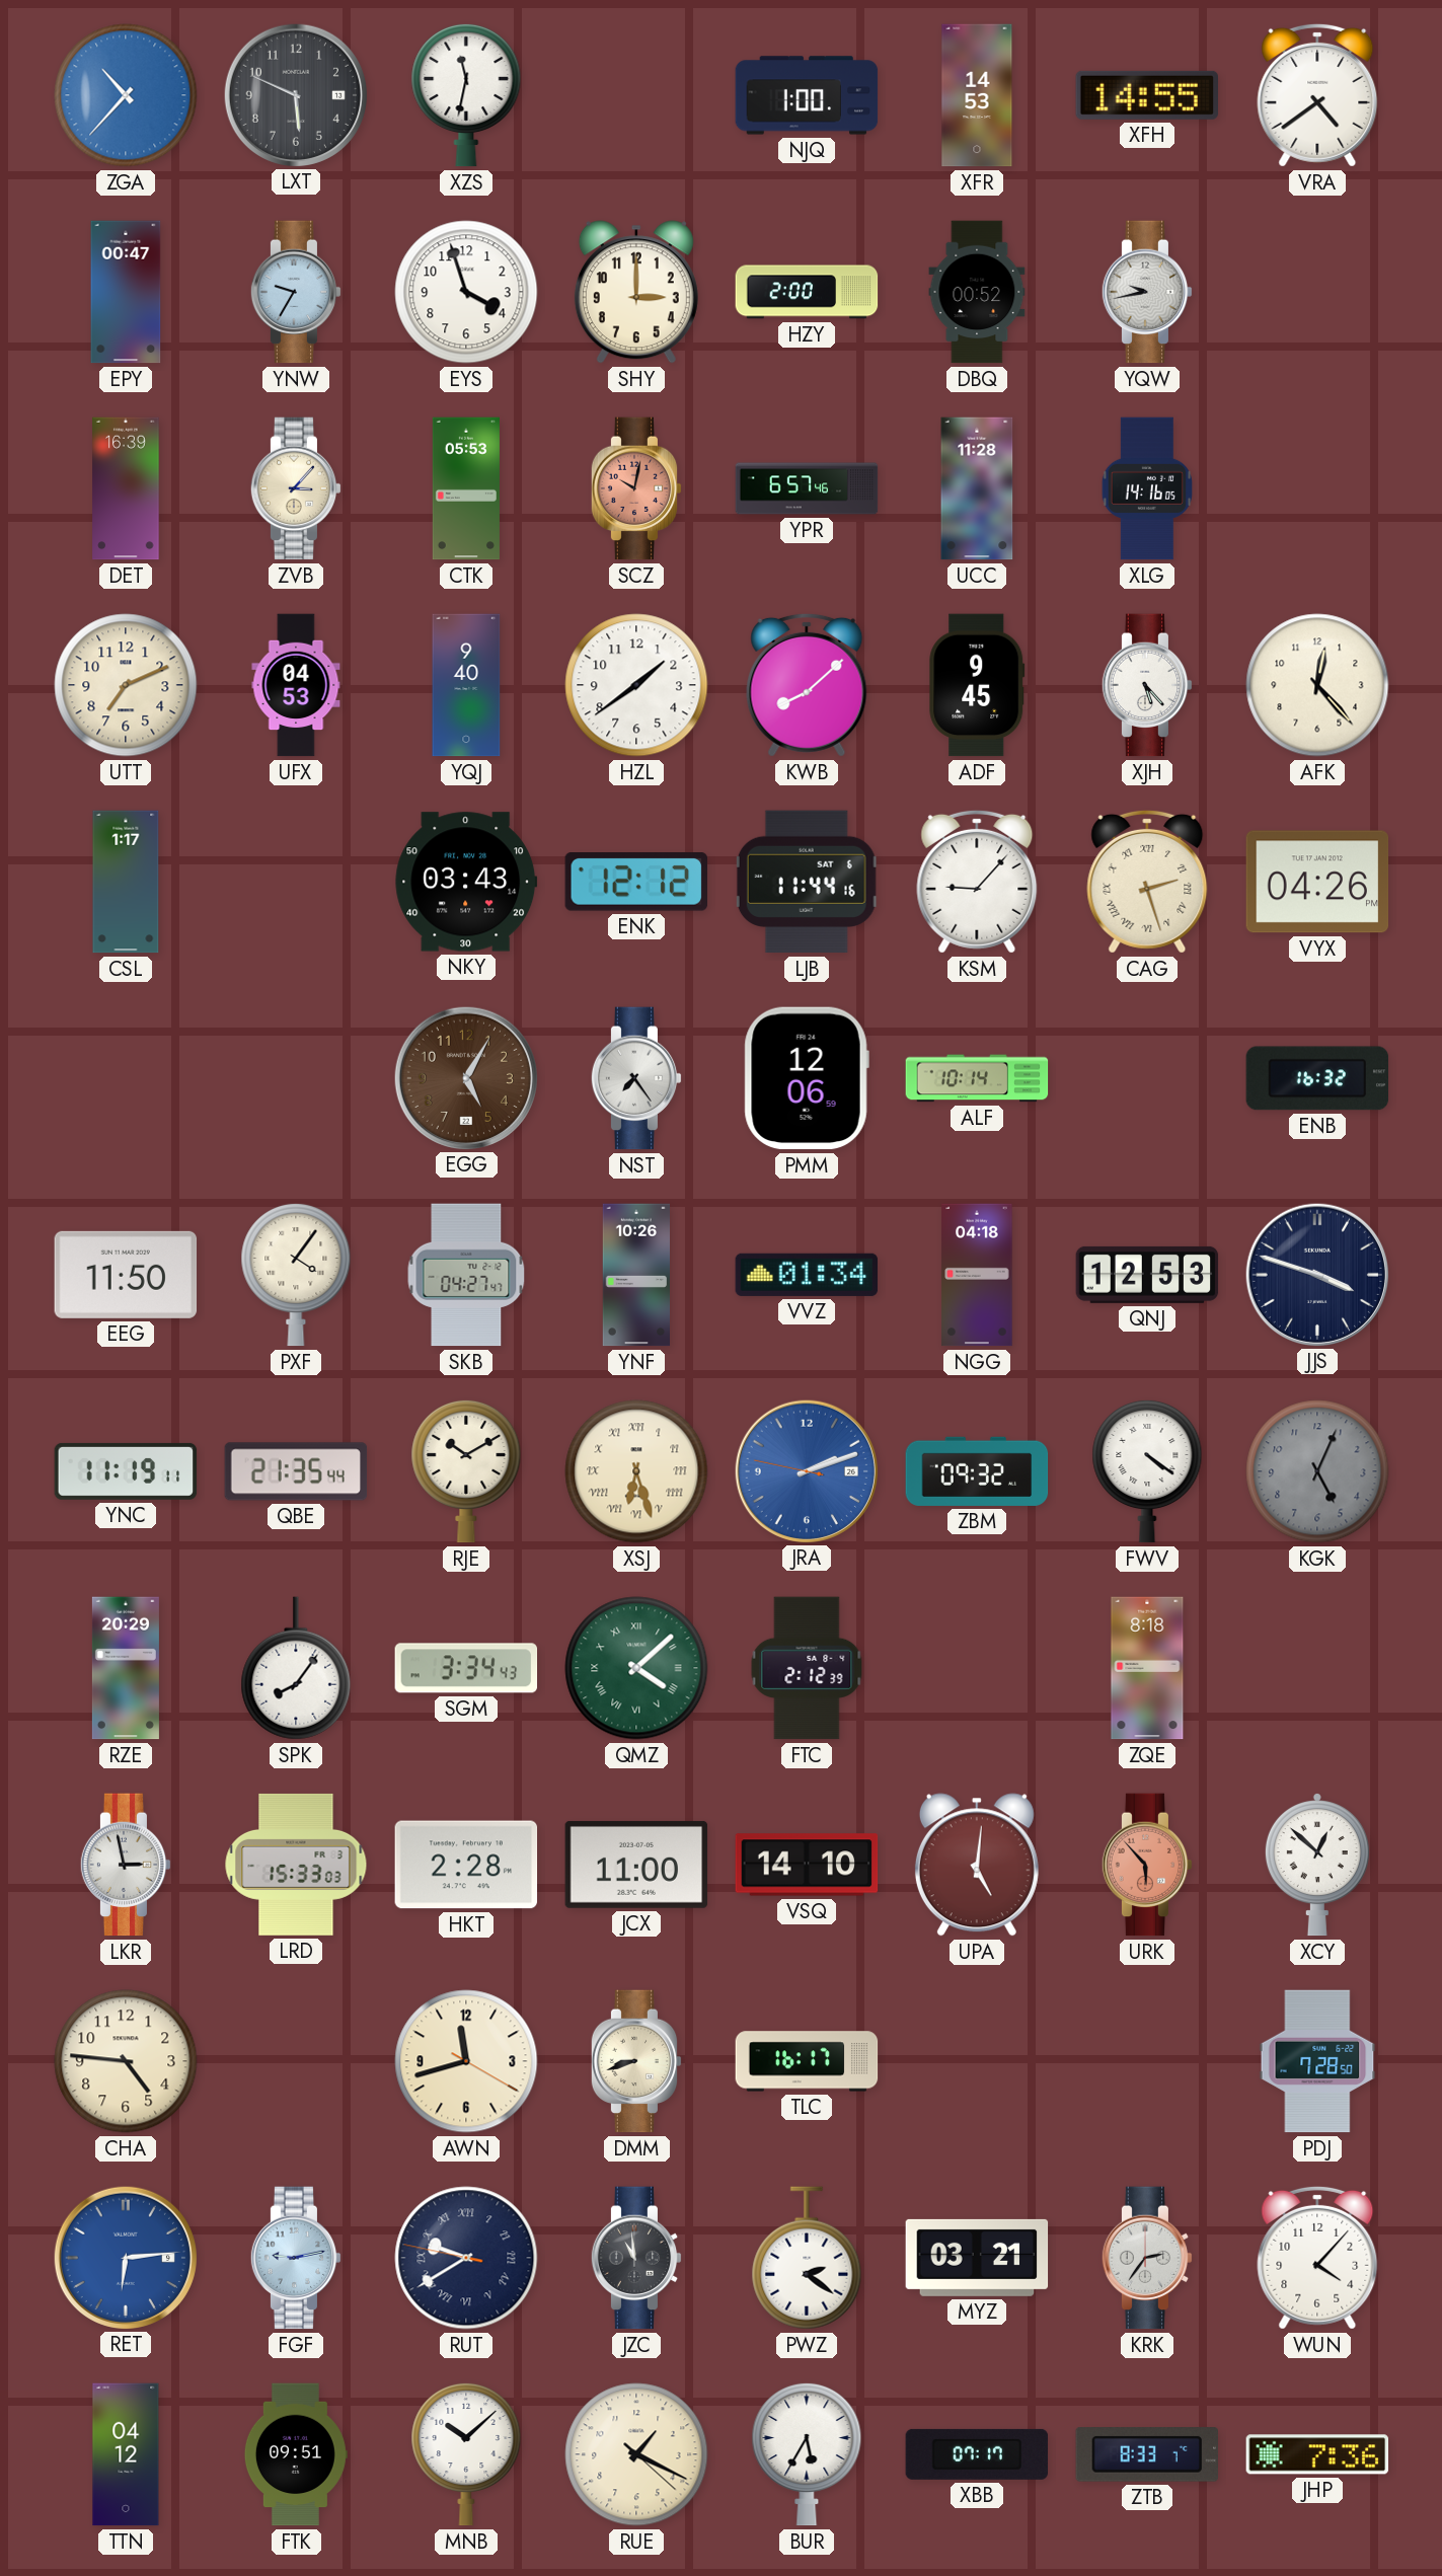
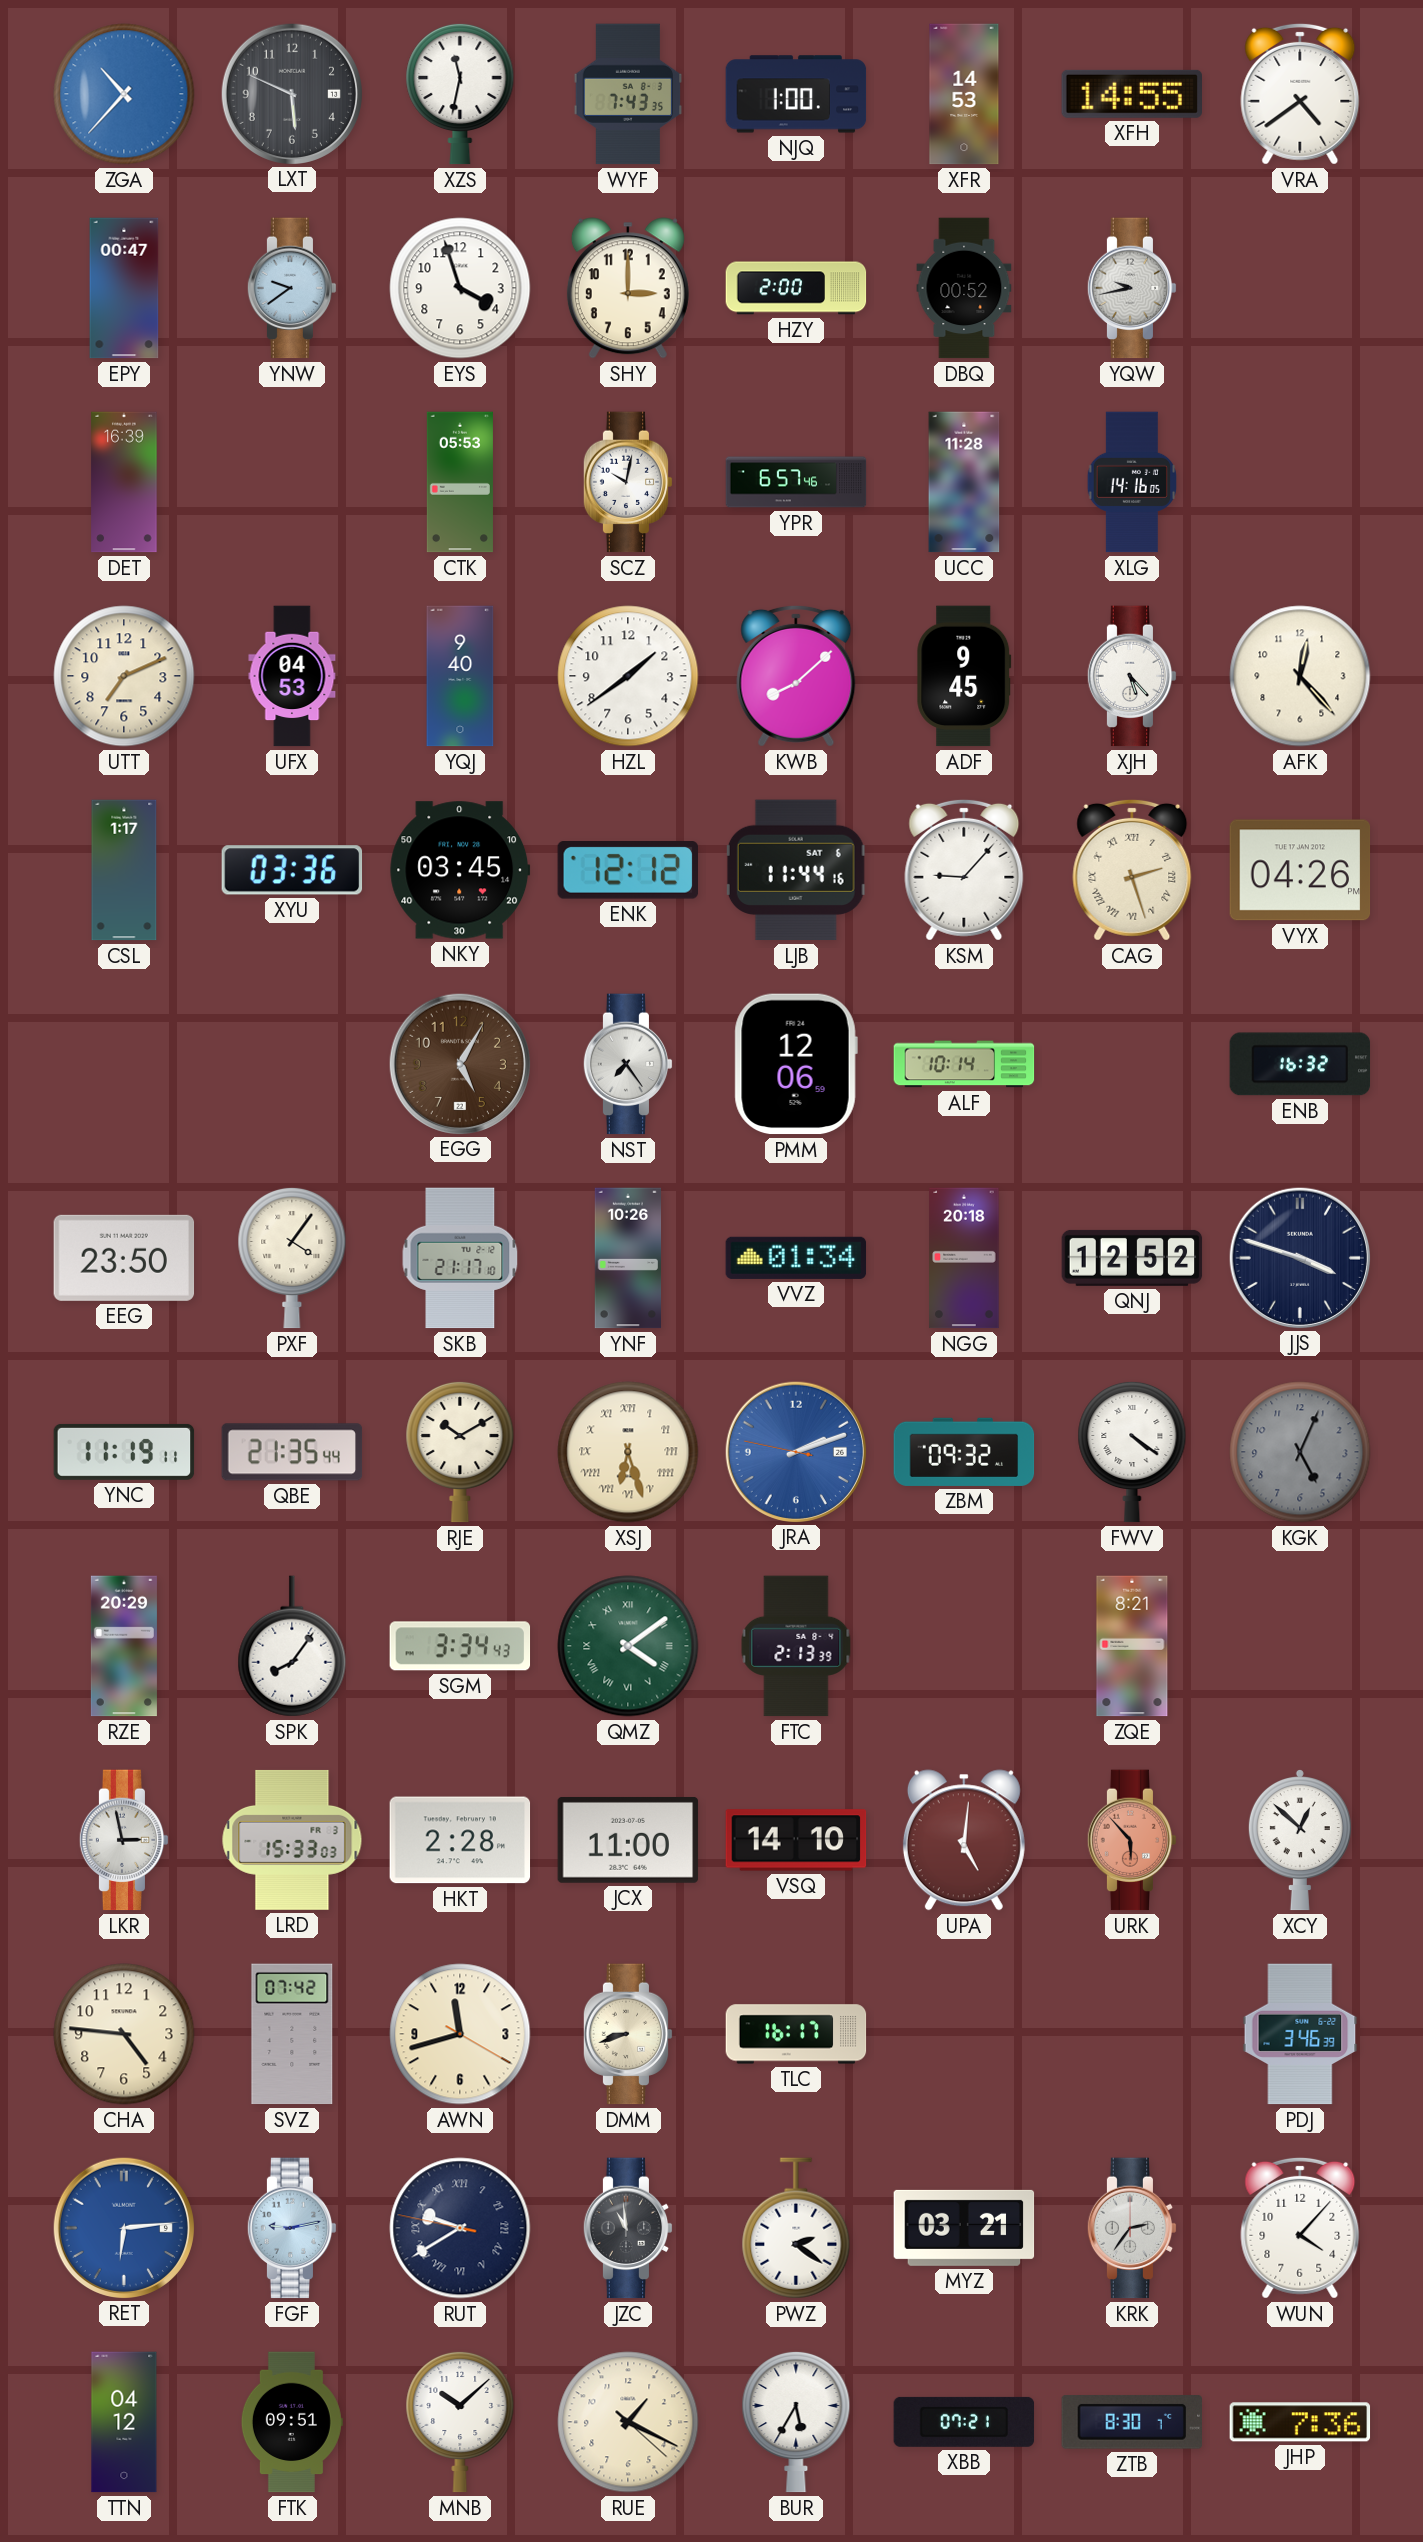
WYF: none -> 7:43 (628, 94)
YNW: 9:35 -> 9:39 (292, 288)
ZVB: 3:07 -> none (296, 488)
SCZ dial: salmon -> white (628, 482)
XYU: none -> 03:36 (292, 870)
NKY: 03:43 -> 03:45 (460, 870)
EEG: 11:50 -> 23:50 (124, 1258)
SKB: 04:27 -> 21:17 (460, 1258)
NGG: 04:18 -> 20:18 (964, 1258)
QNJ: 12:53 -> 12:52 (1132, 1258)
QMZ: 4:08 -> 4:09 (628, 1646)
FTC: 2:12 -> 2:13 (796, 1646)
ZQE: 8:18 -> 8:21 (1132, 1646)
SVZ: none -> 07:42 (292, 2034)
PDJ: 7:28 -> 3:46 (1300, 2034)
XBB: 07:17 -> 07:21 (964, 2422)
ZTB: 8:33 -> 8:30 (1131, 2423)
